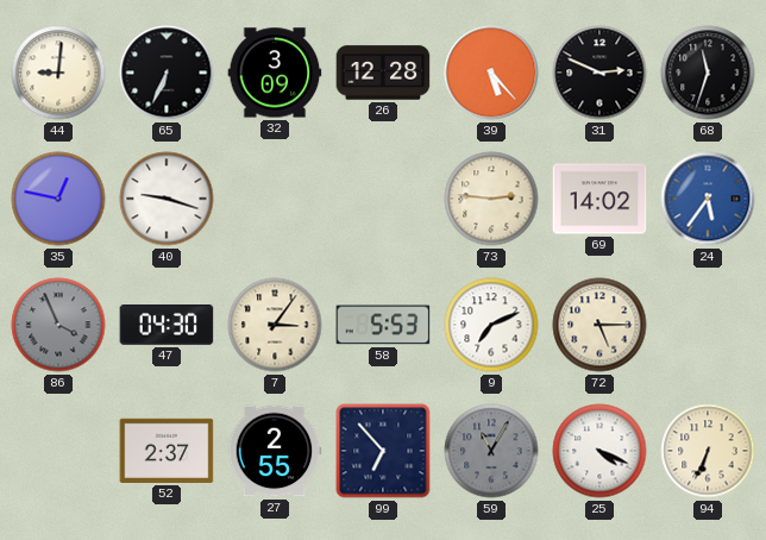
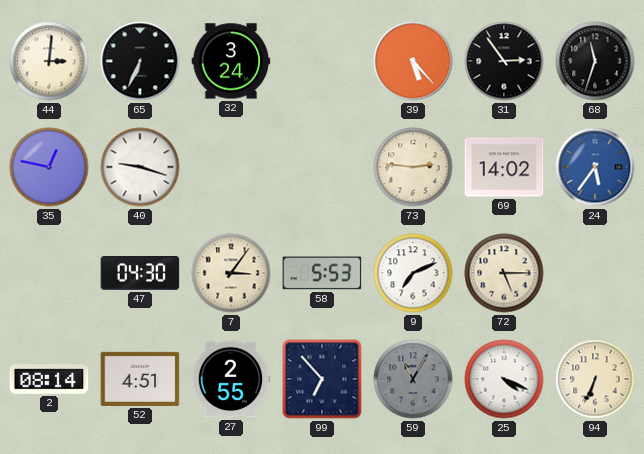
44: 9:01 -> 3:01 (49, 61)
32: 3:09 -> 3:24 (231, 61)
26: 12:28 -> none (383, 73)
31: 2:49 -> 2:54 (504, 61)
86: 3:56 -> none (58, 325)
2: none -> 08:14 (49, 379)
52: 2:37 -> 4:51 (140, 379)
